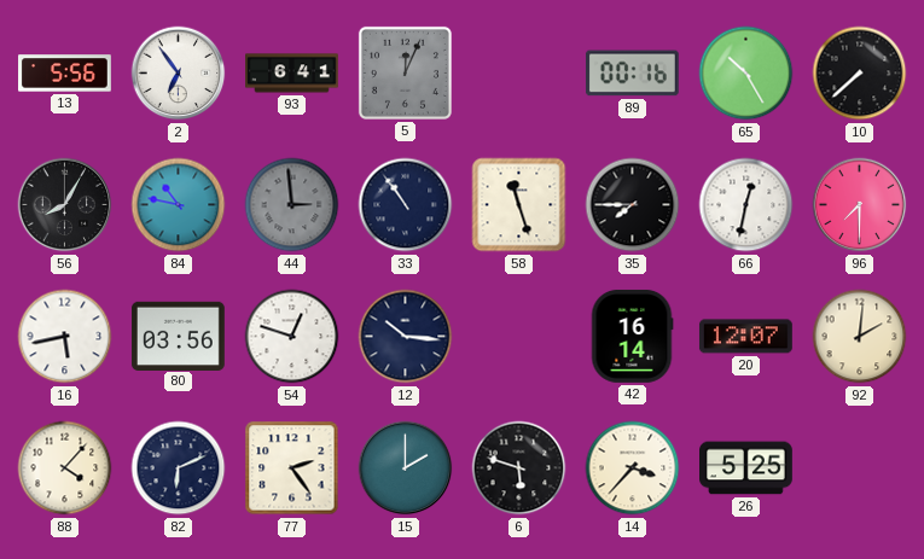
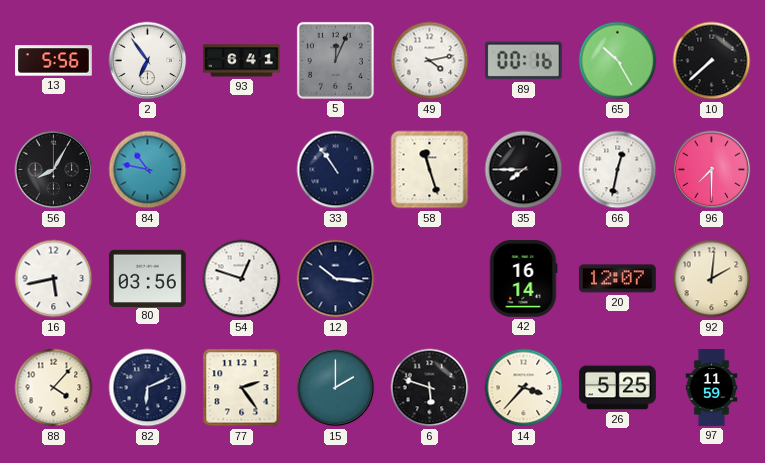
49: none -> 4:13 (430, 61)
44: 2:59 -> none (292, 205)
97: none -> 11:59 (712, 388)
